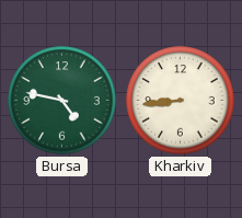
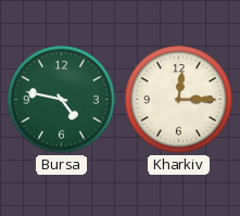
Kharkiv: 8:44 -> 12:15 (179, 100)
